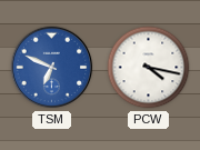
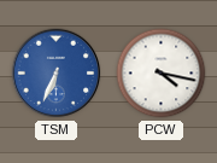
TSM: 6:49 -> 6:34 (57, 74)
